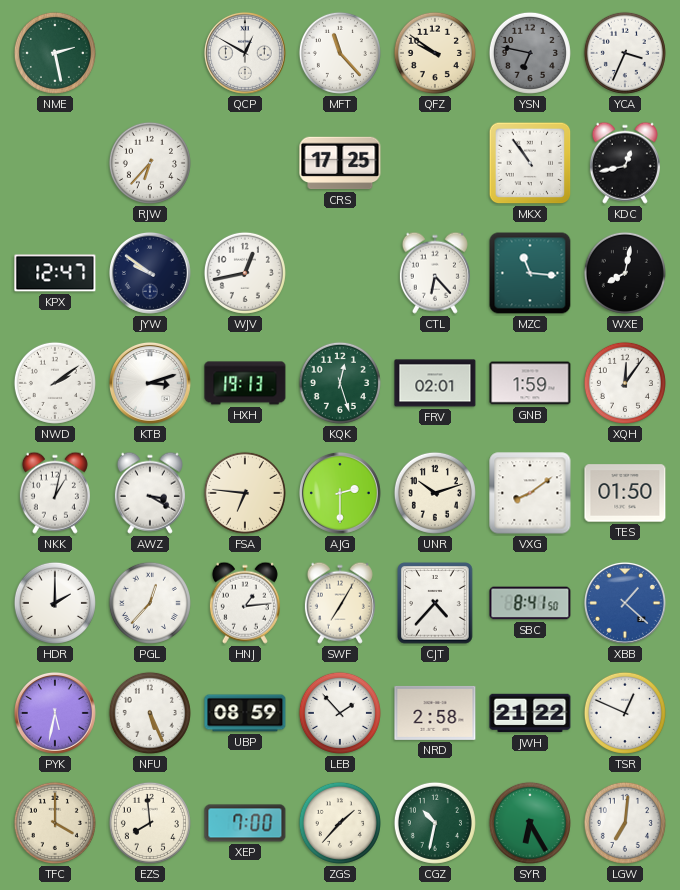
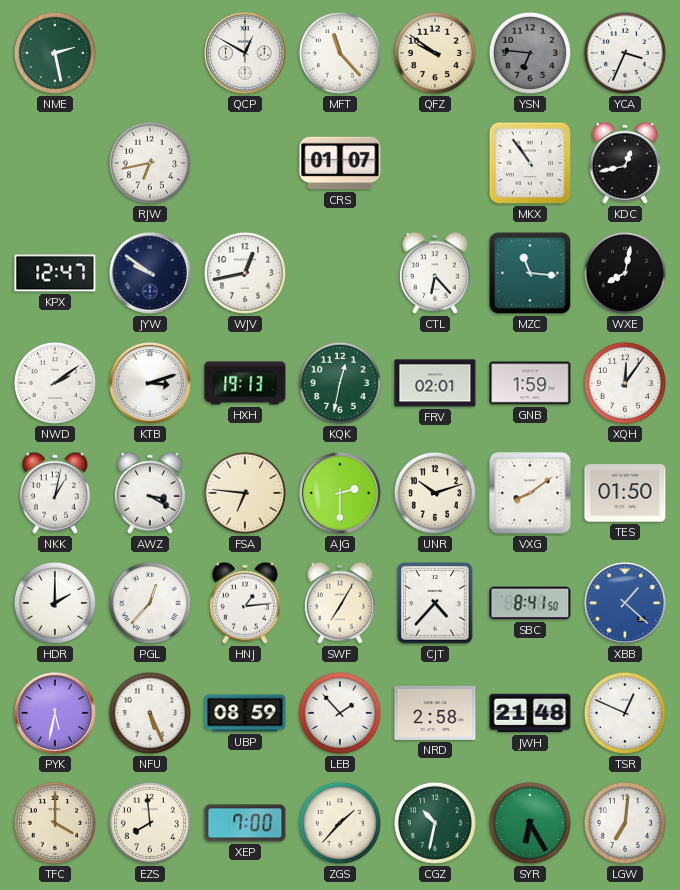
YSN: 6:47 -> 6:46 (530, 53)
RJW: 6:37 -> 6:43 (150, 163)
CRS: 17:25 -> 01:07 (340, 163)
KQK: 12:27 -> 12:32 (340, 383)
JWH: 21:22 -> 21:48 (530, 713)
